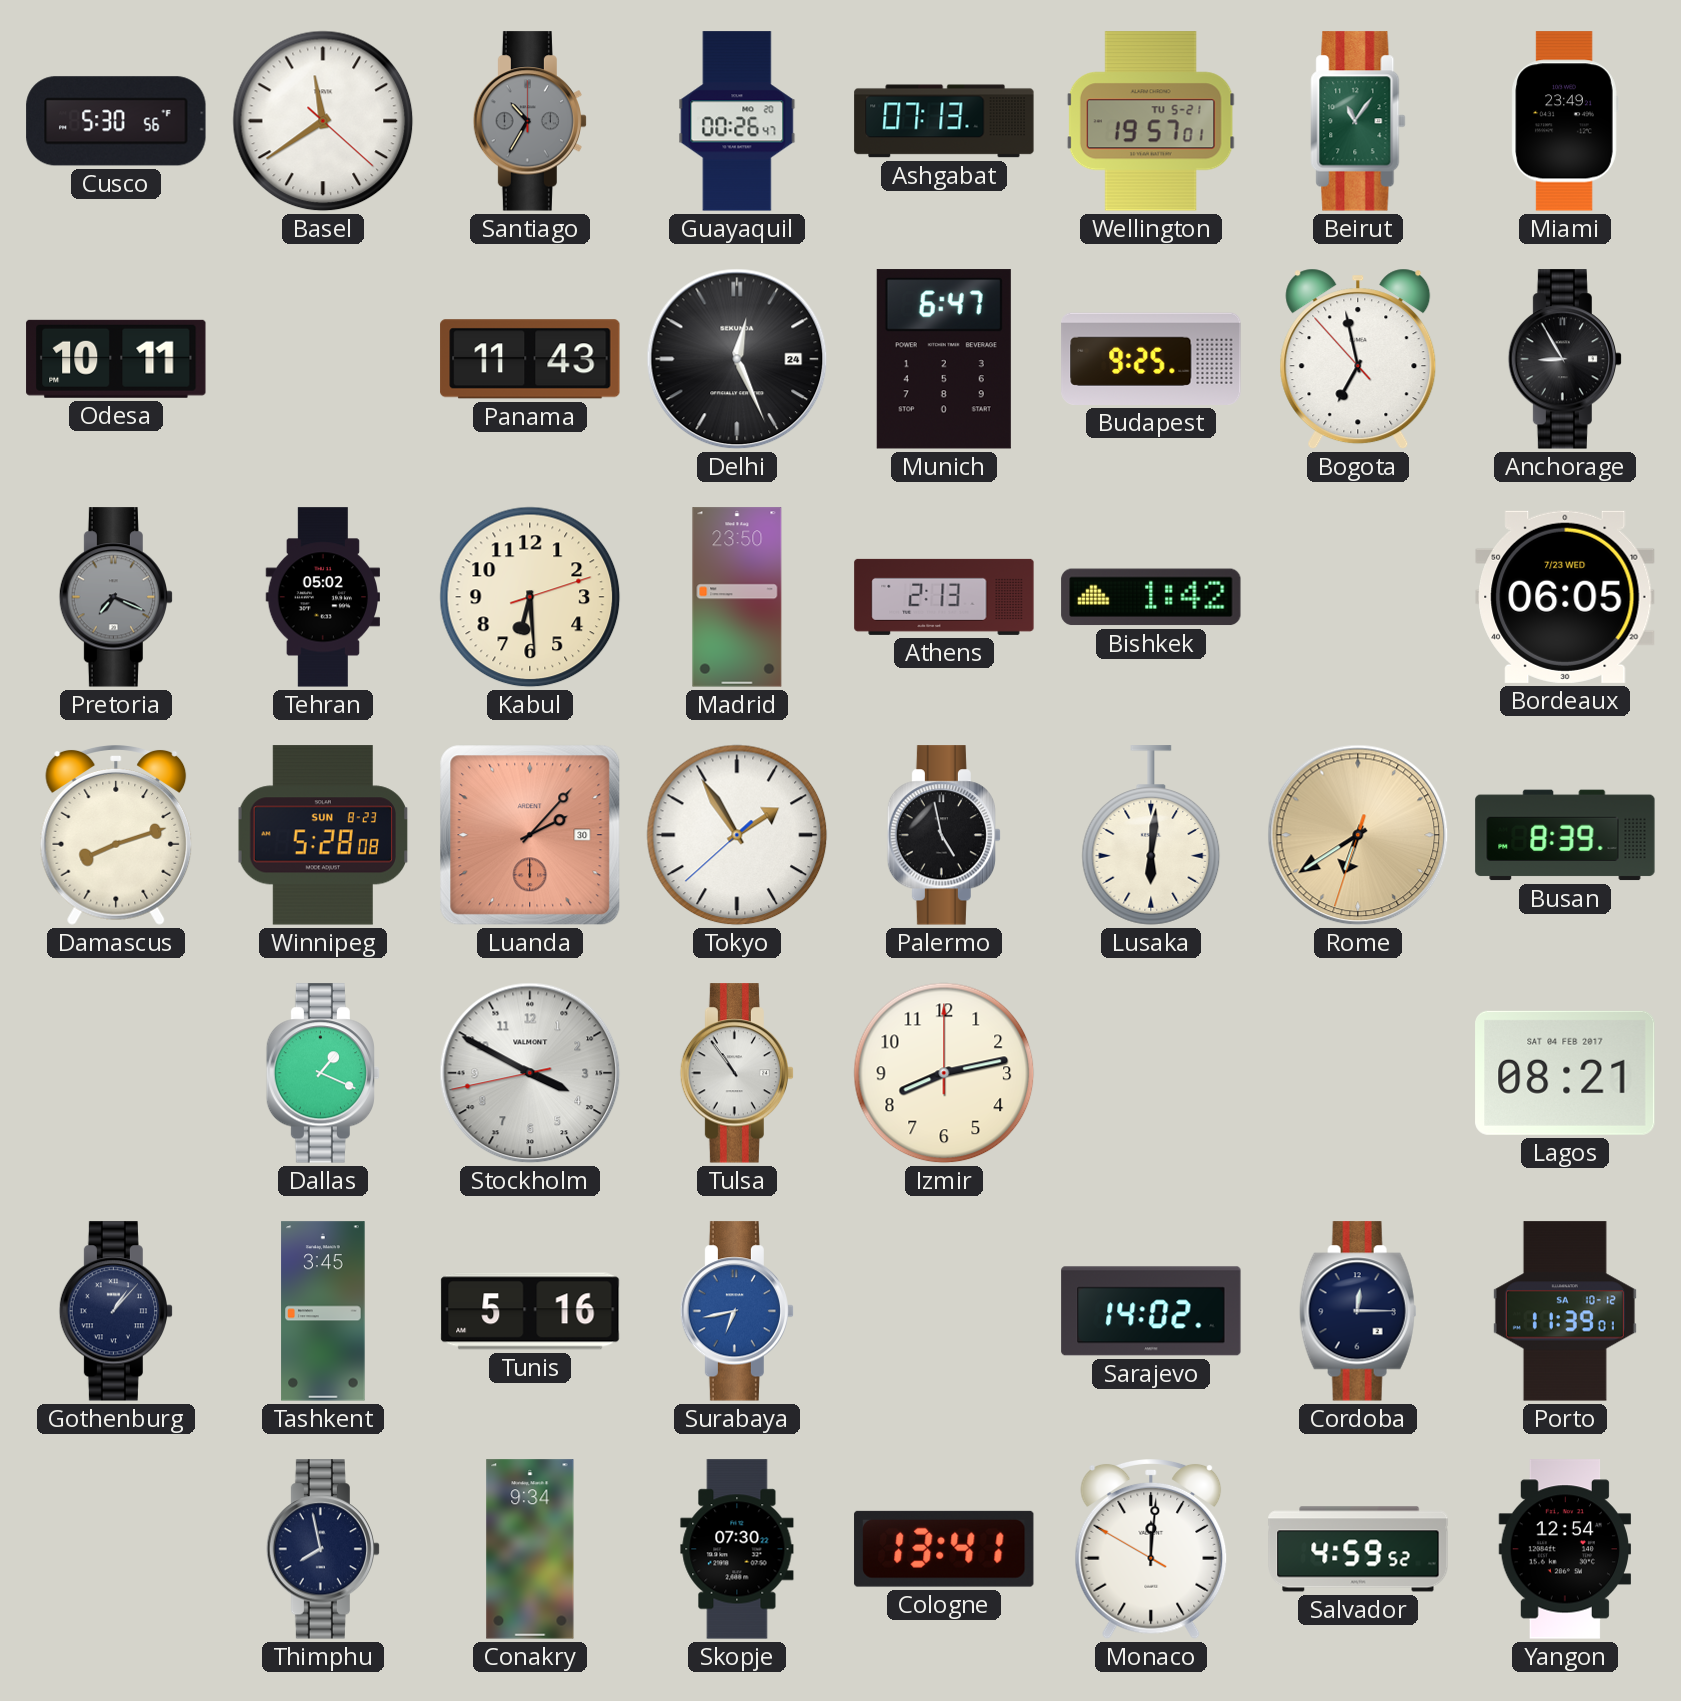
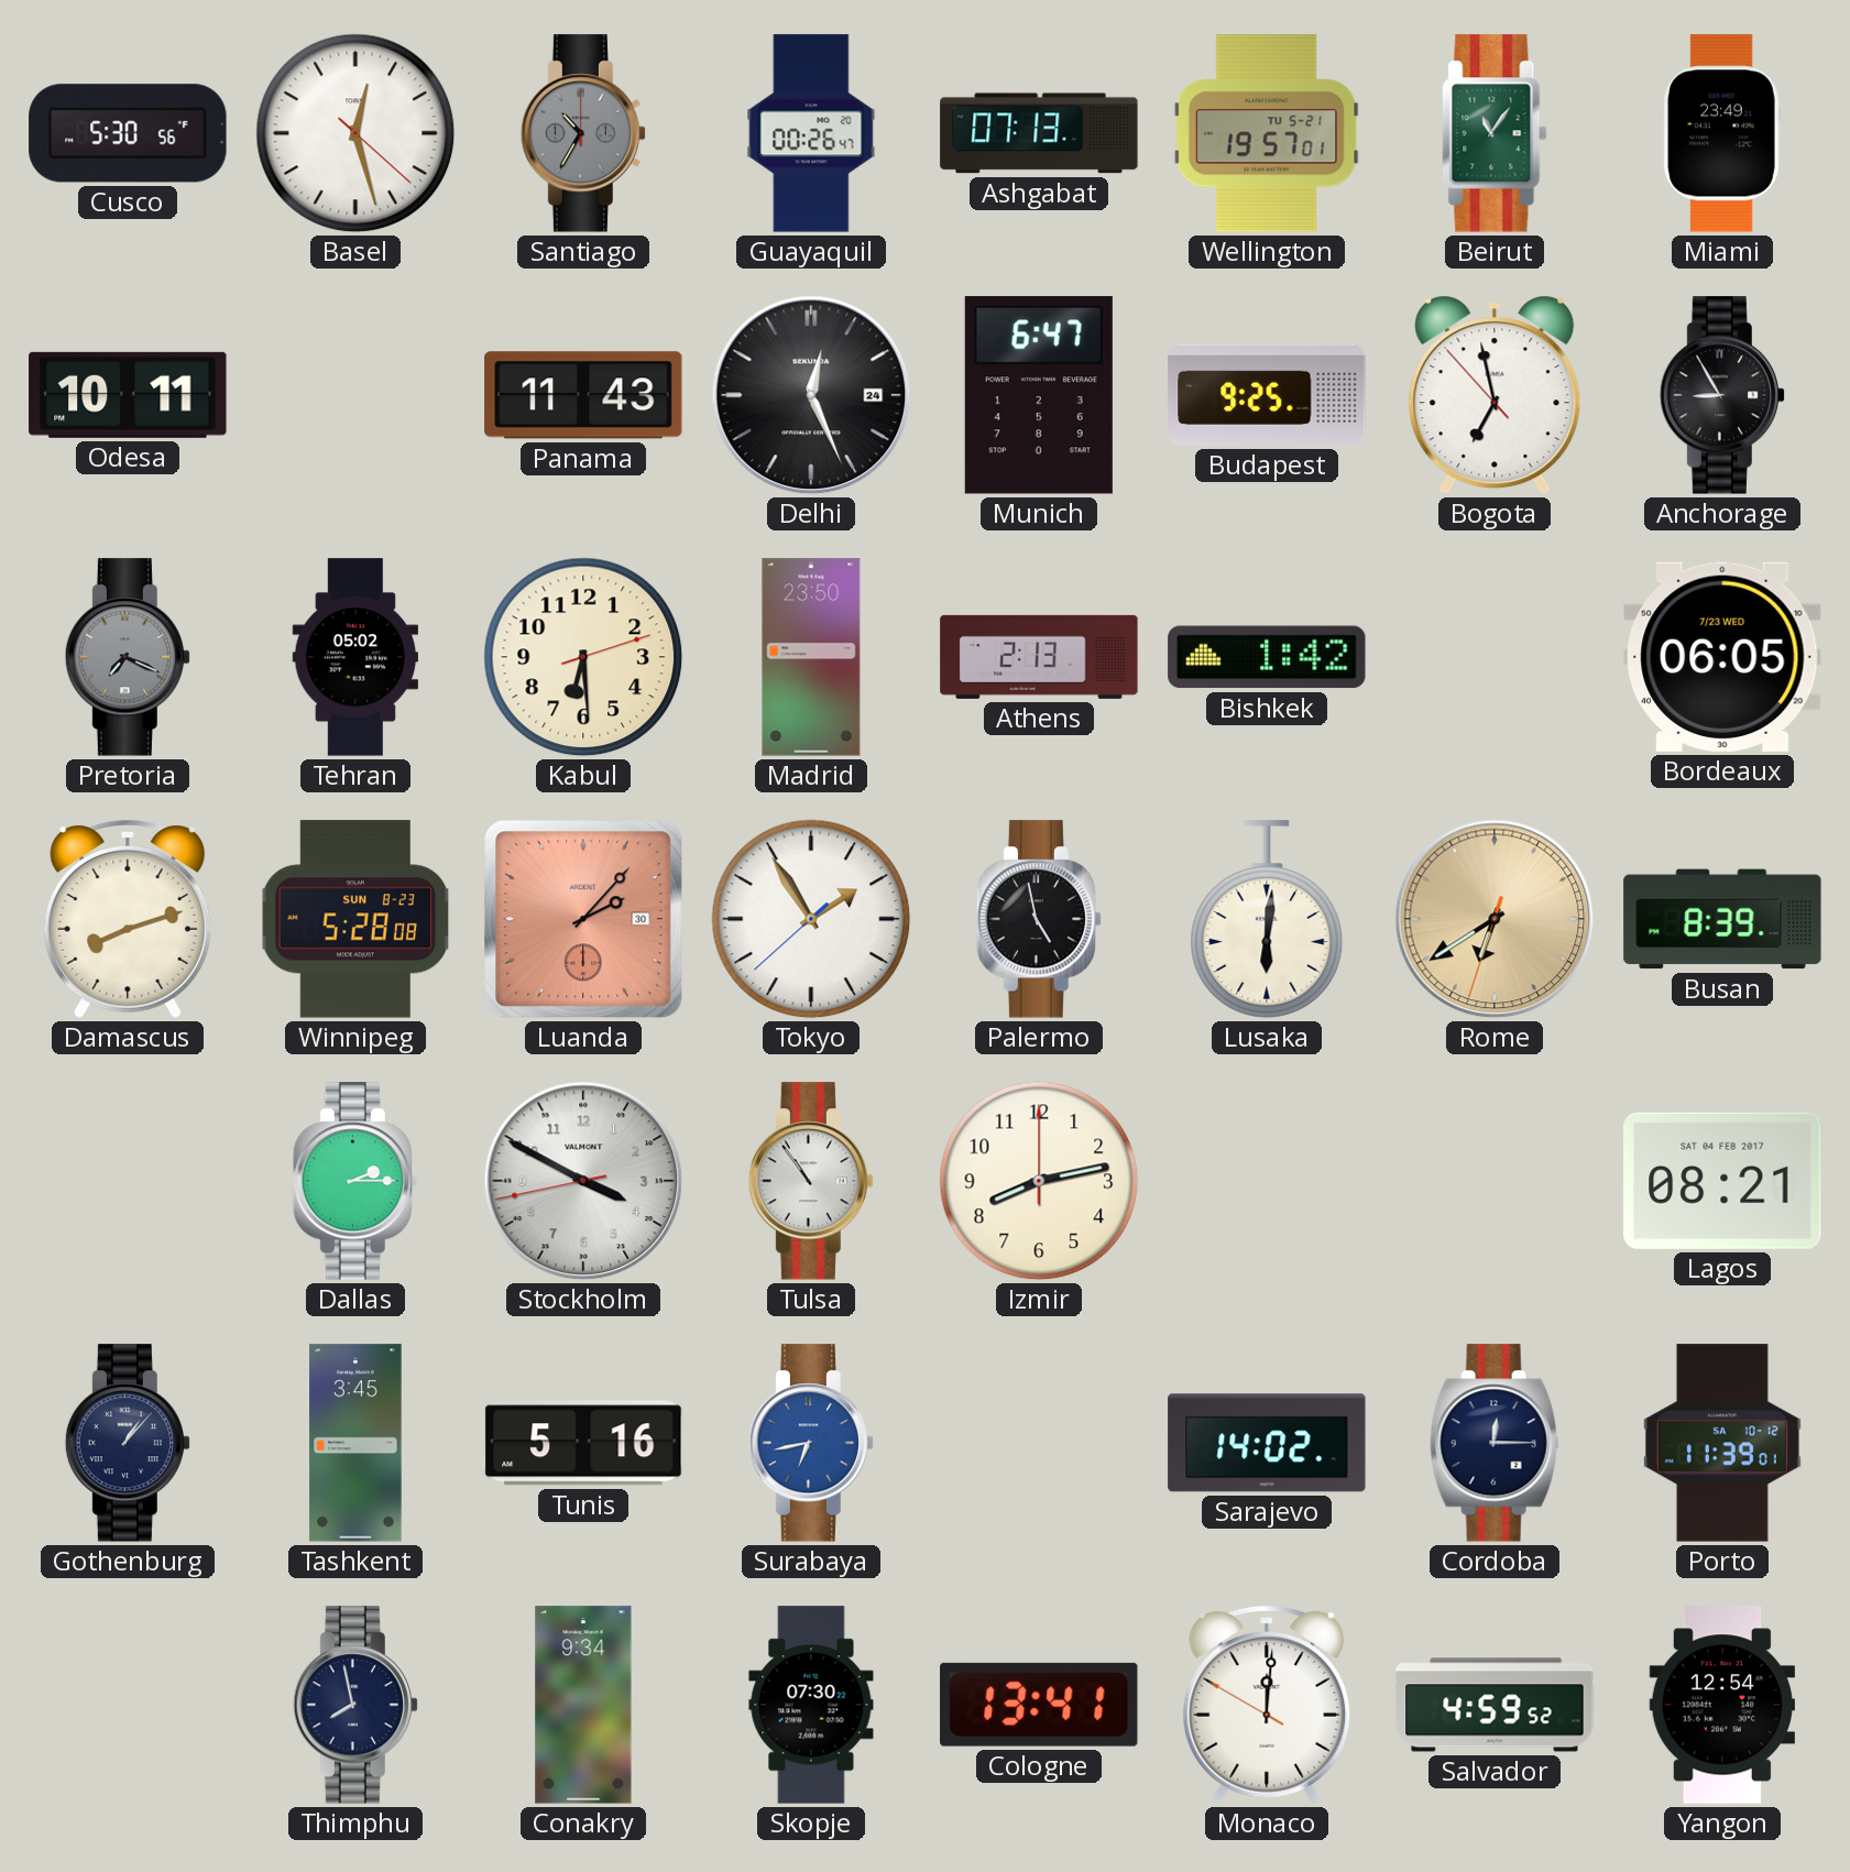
Basel: 11:39 -> 12:27 (355, 133)
Dallas: 1:19 -> 2:15 (355, 1181)
